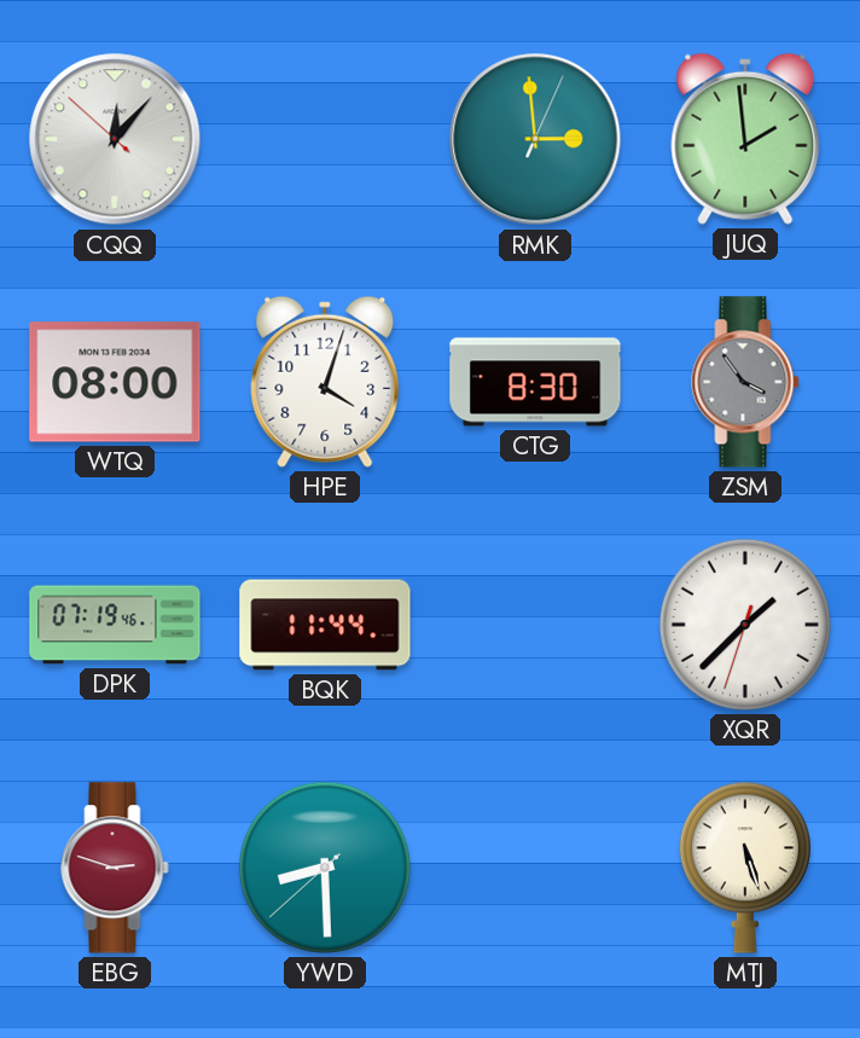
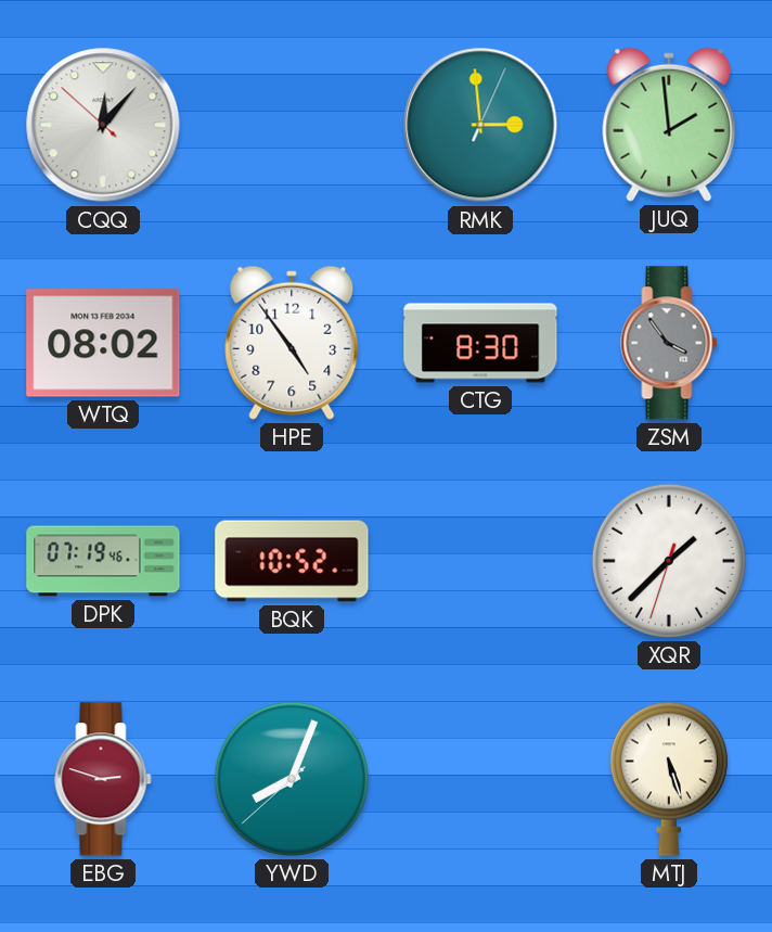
WTQ: 08:00 -> 08:02 (103, 343)
HPE: 4:03 -> 4:54 (292, 343)
BQK: 11:44 -> 10:52 (292, 561)
YWD: 8:29 -> 8:03 (292, 779)
